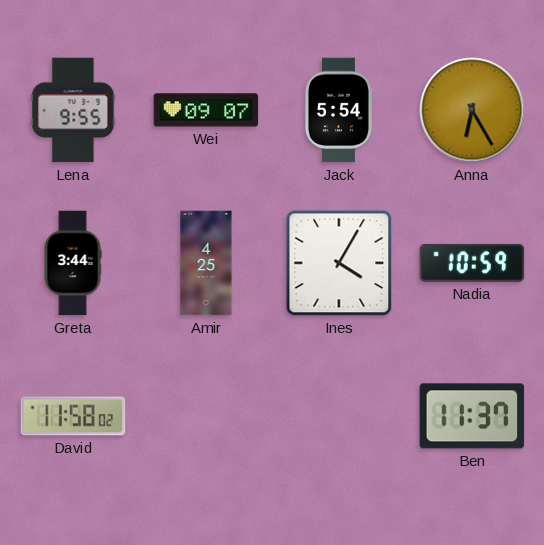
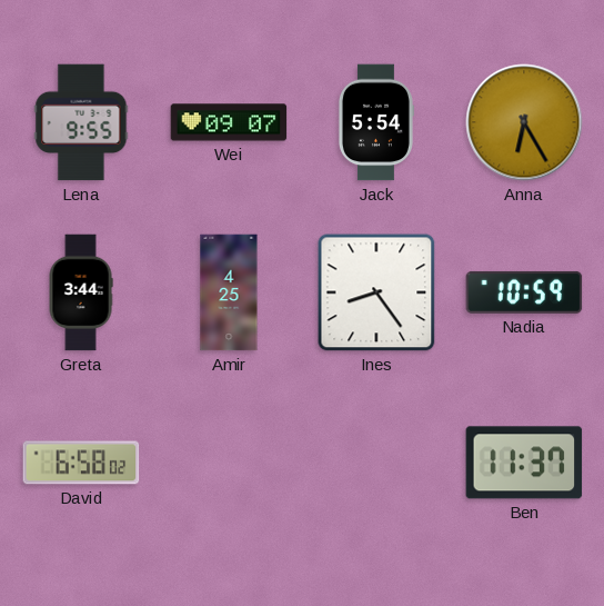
Ines: 4:05 -> 8:24 (376, 292)
David: 11:58 -> 6:58 (81, 463)
